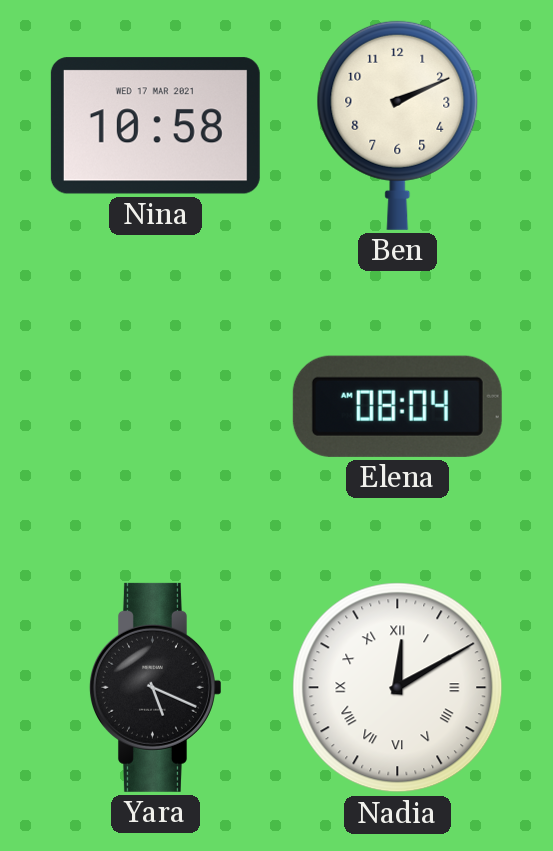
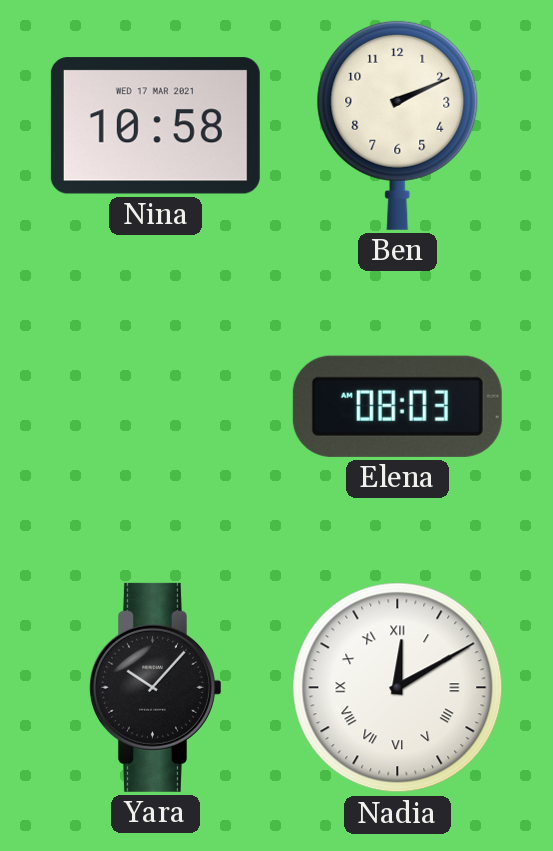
Elena: 08:04 -> 08:03 (397, 406)
Yara: 5:19 -> 10:07 (155, 687)
